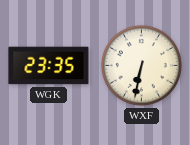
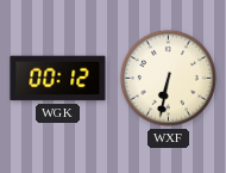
WGK: 23:35 -> 00:12 (58, 79)
